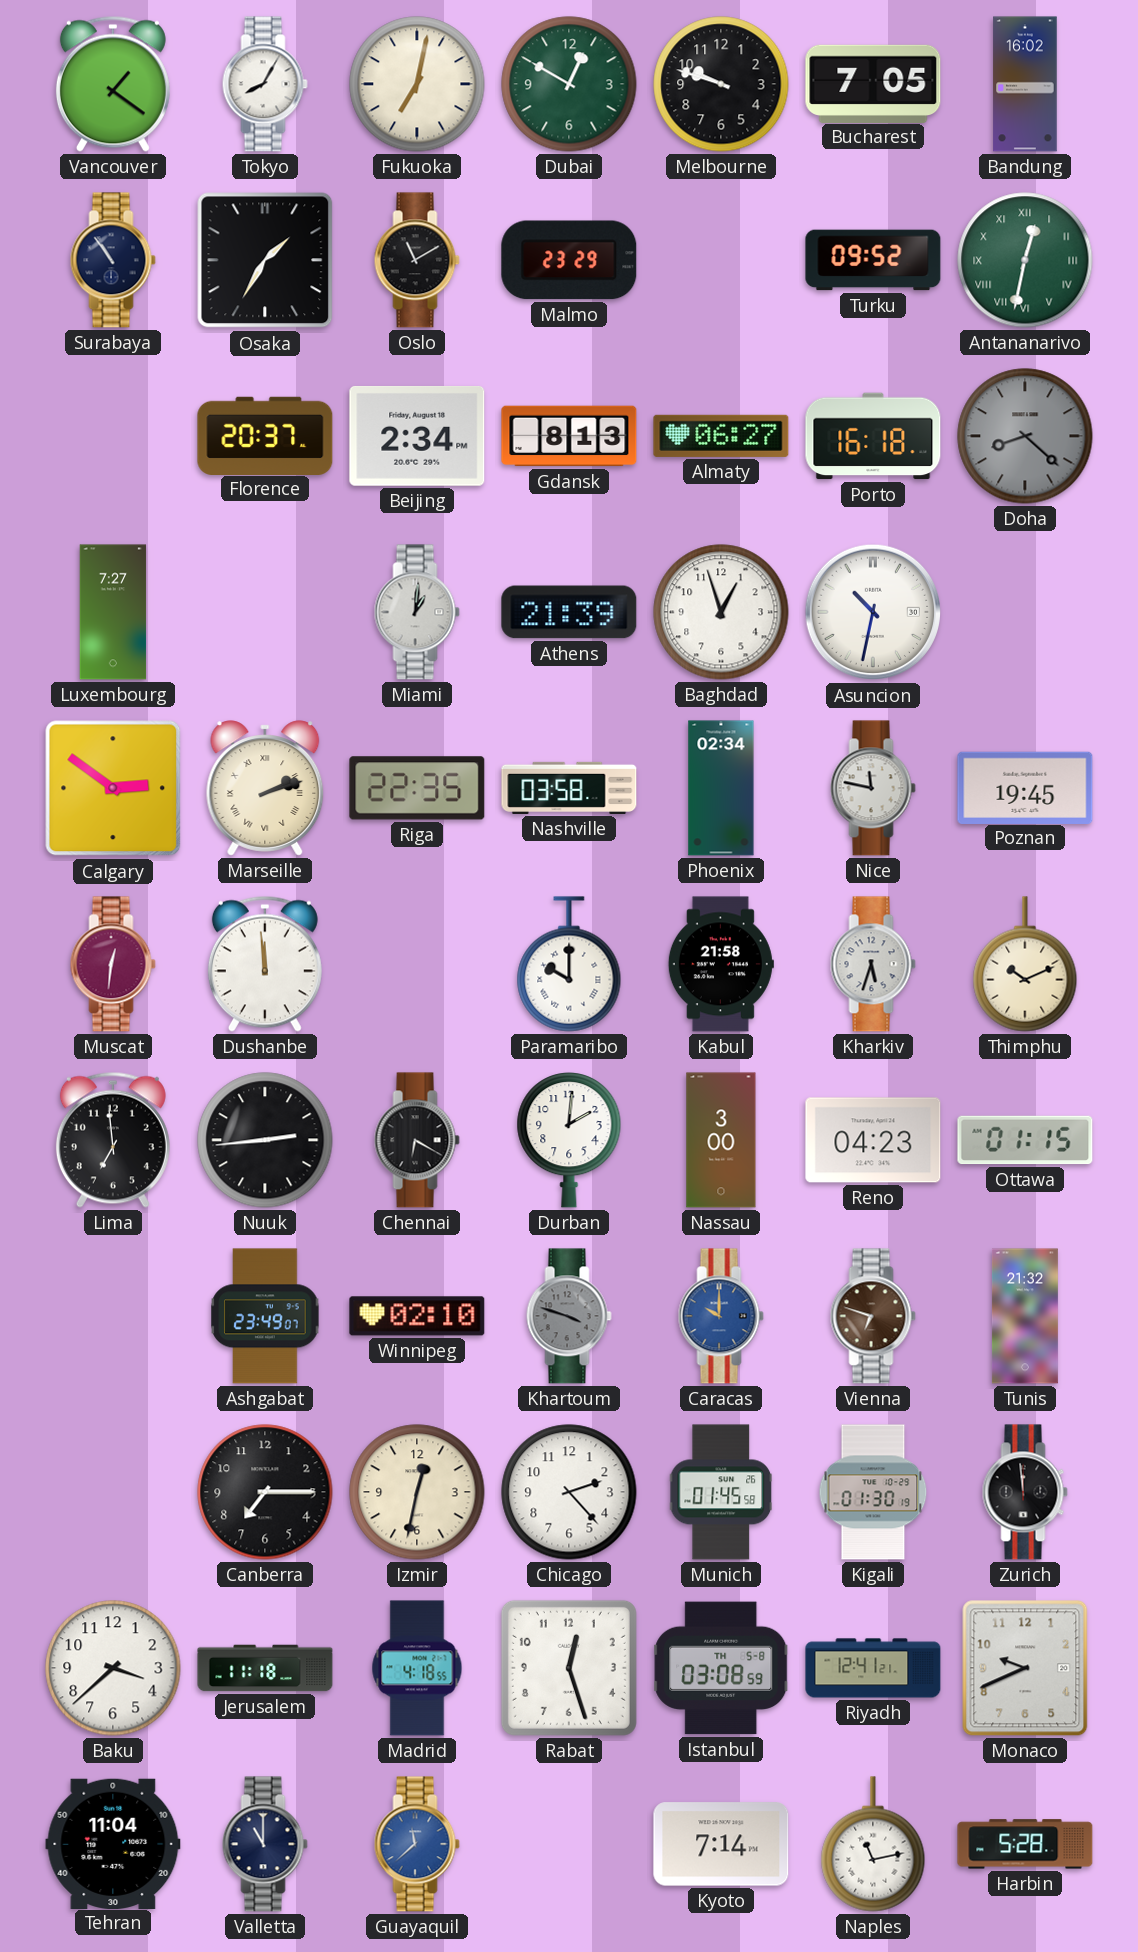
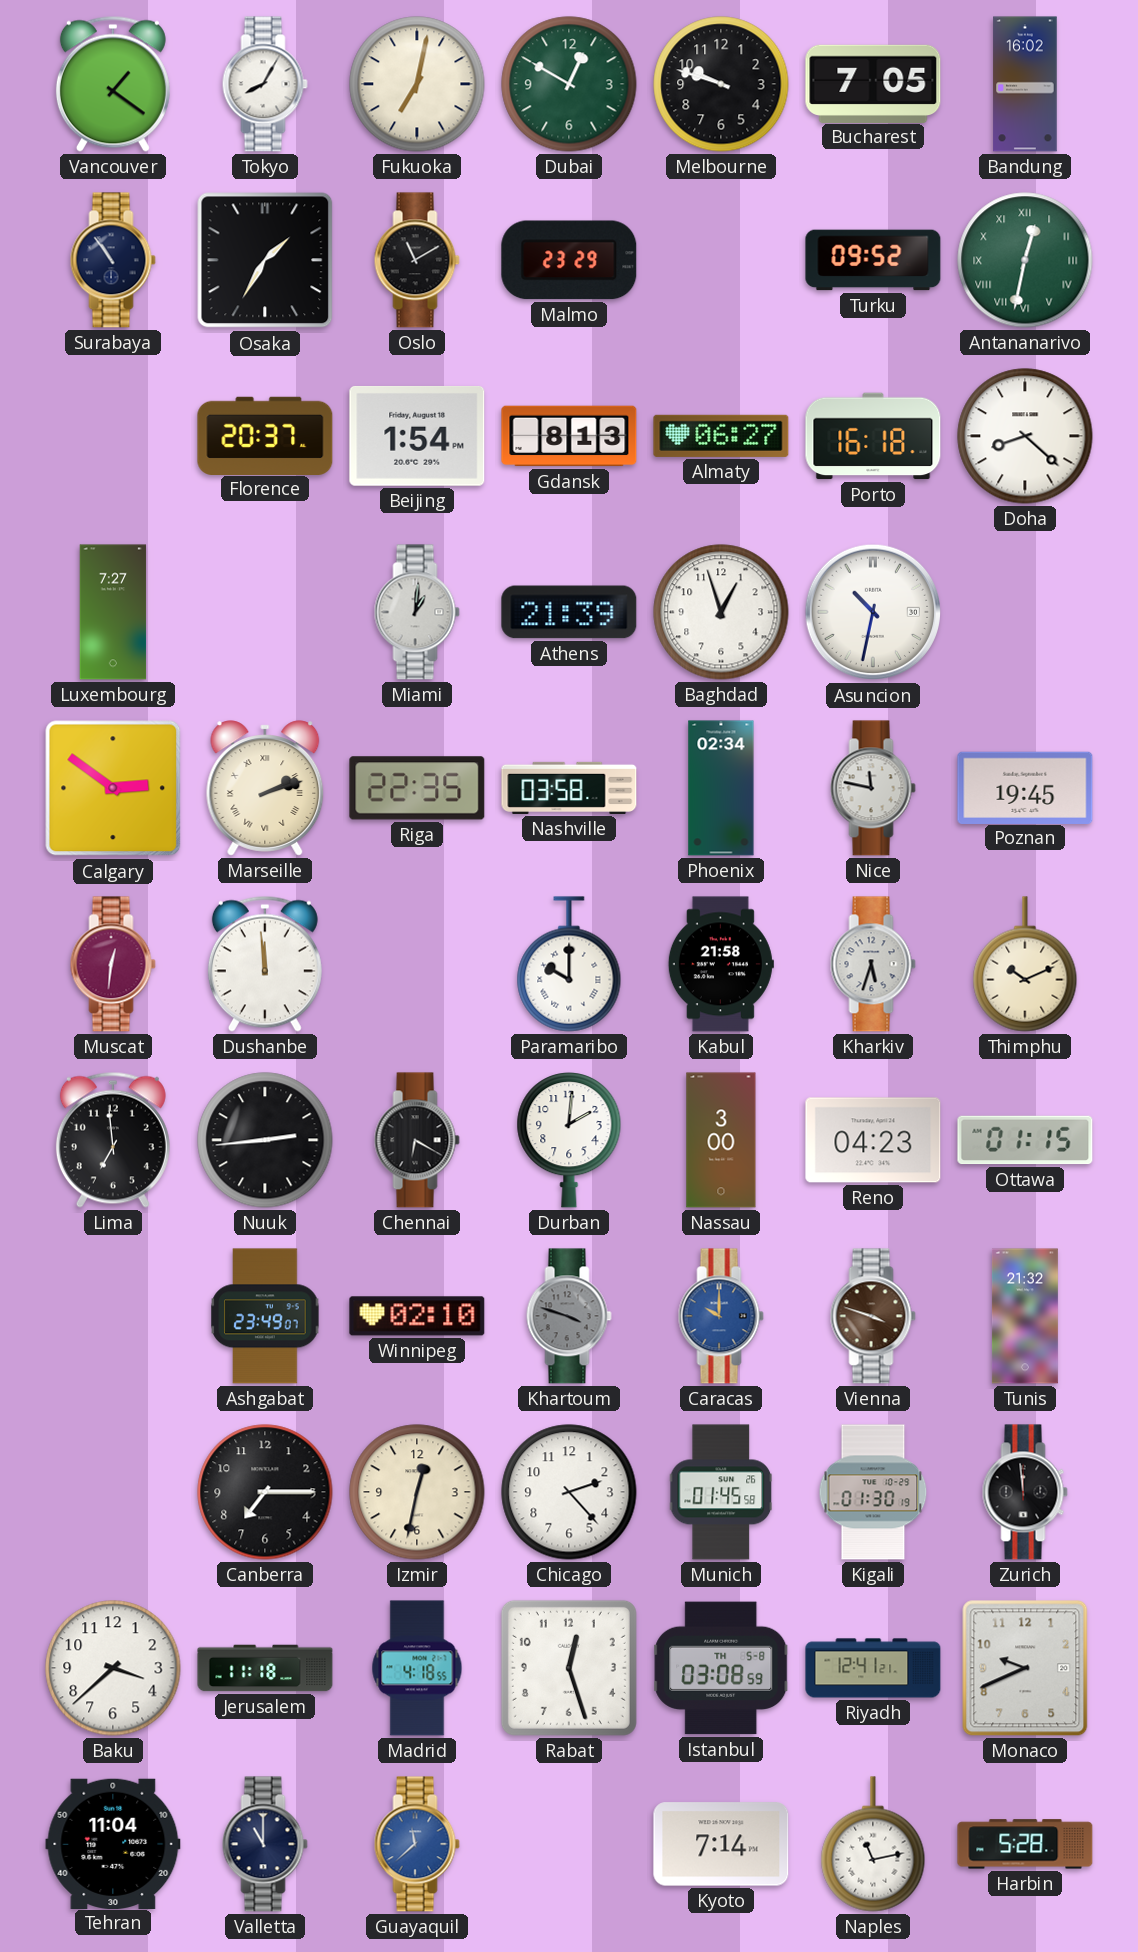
Beijing: 2:34 -> 1:54 (417, 436)
Doha dial: grey -> white (1025, 436)
Vienna: 6:48 -> 3:48 (873, 1316)
